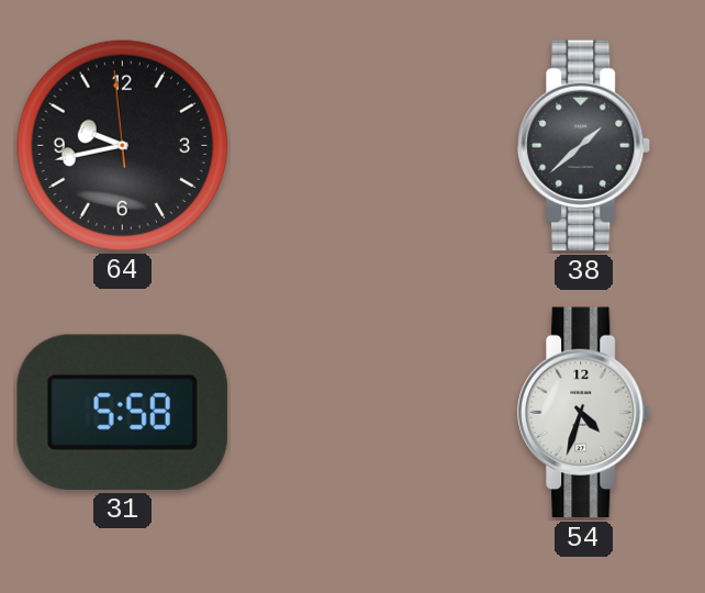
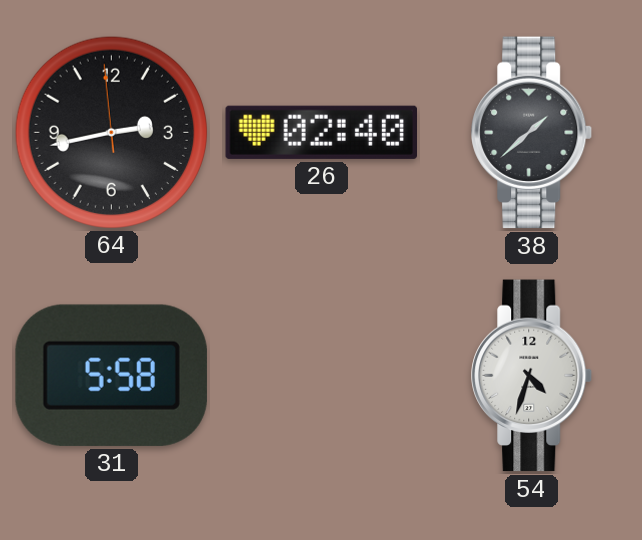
64: 9:42 -> 2:42 (111, 132)
26: none -> 02:40 (321, 132)
